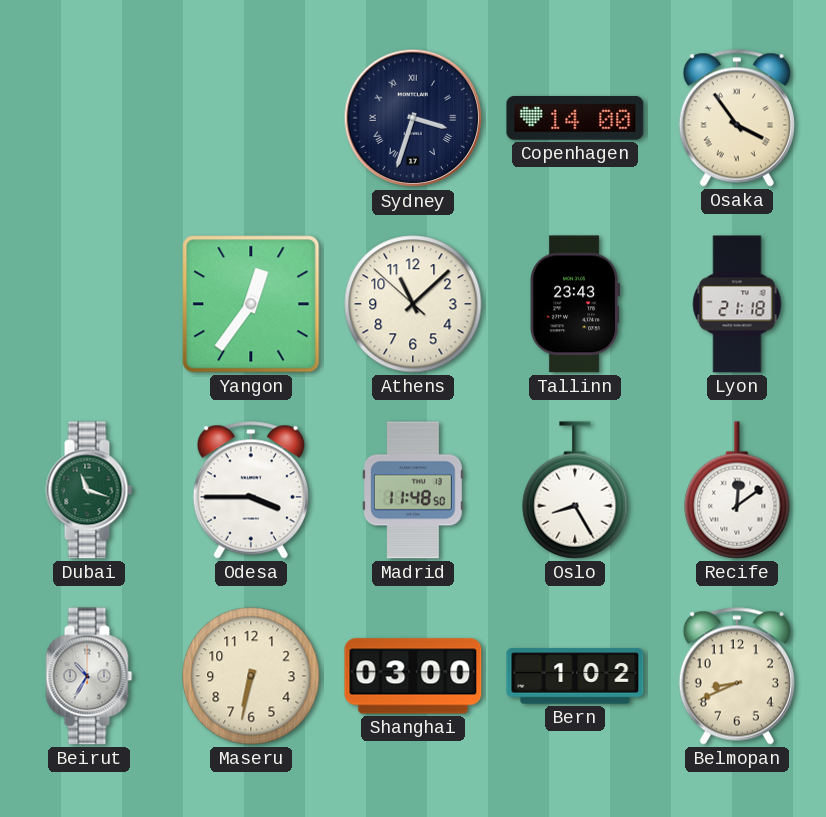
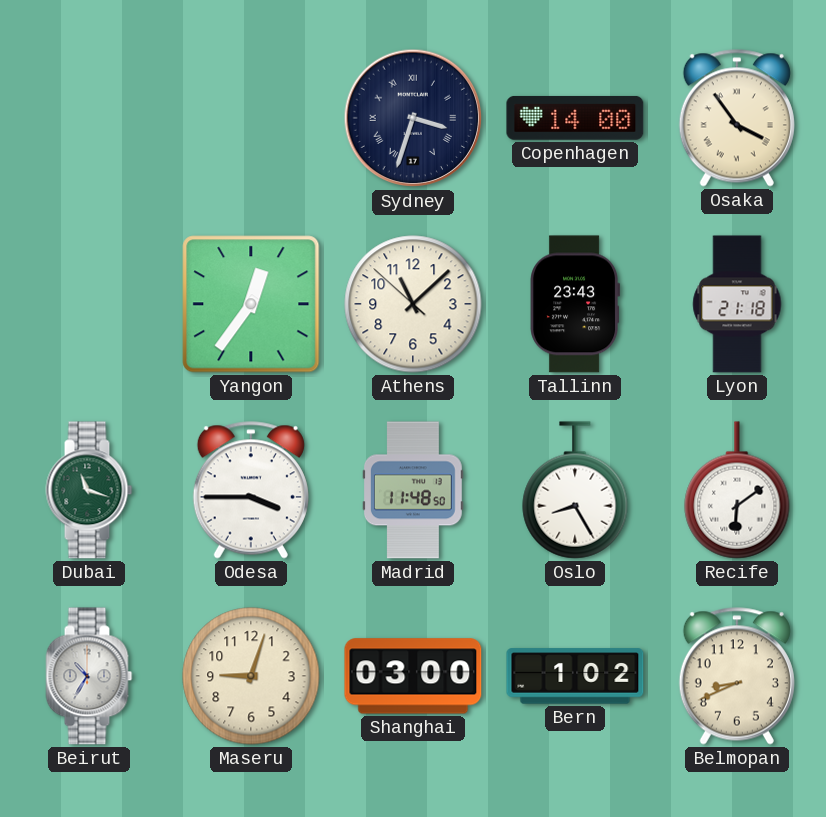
Recife: 12:09 -> 6:09 (737, 490)
Maseru: 6:32 -> 9:03 (251, 676)
